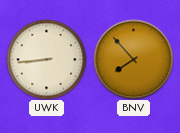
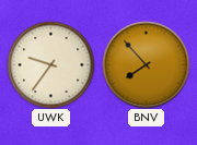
UWK: 8:44 -> 9:36 (50, 64)
